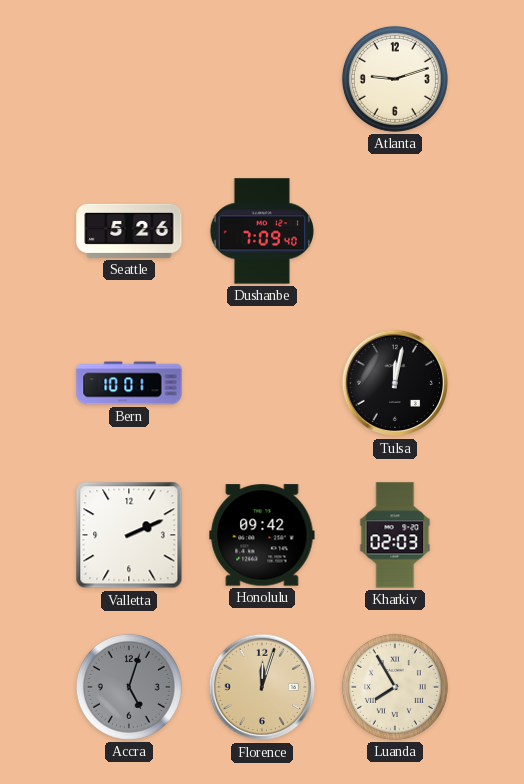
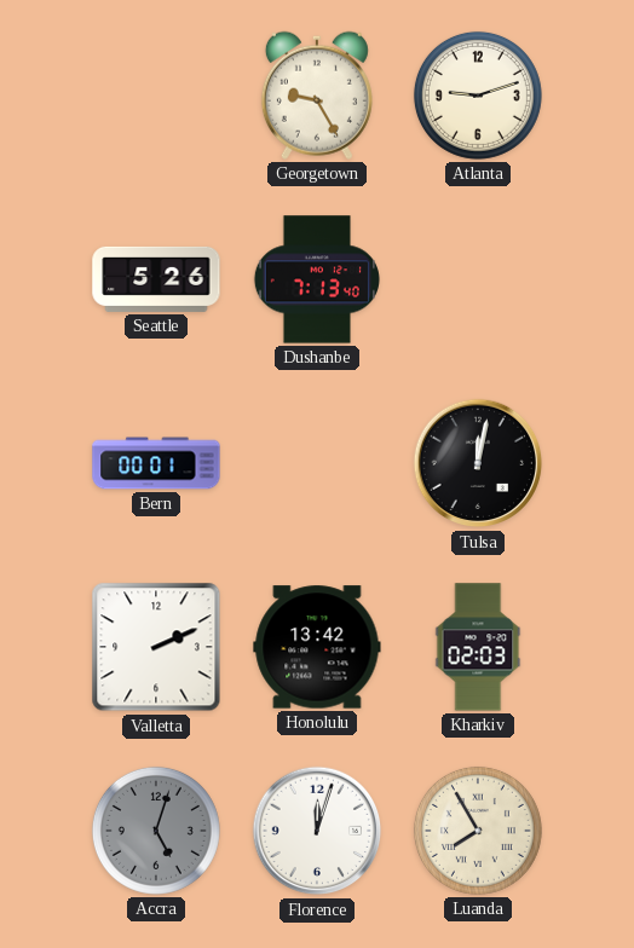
Georgetown: none -> 9:25 (317, 96)
Dushanbe: 7:09 -> 7:13 (317, 279)
Bern: 10:01 -> 00:01 (156, 463)
Honolulu: 09:42 -> 13:42 (317, 647)
Florence dial: champagne -> white (317, 831)
